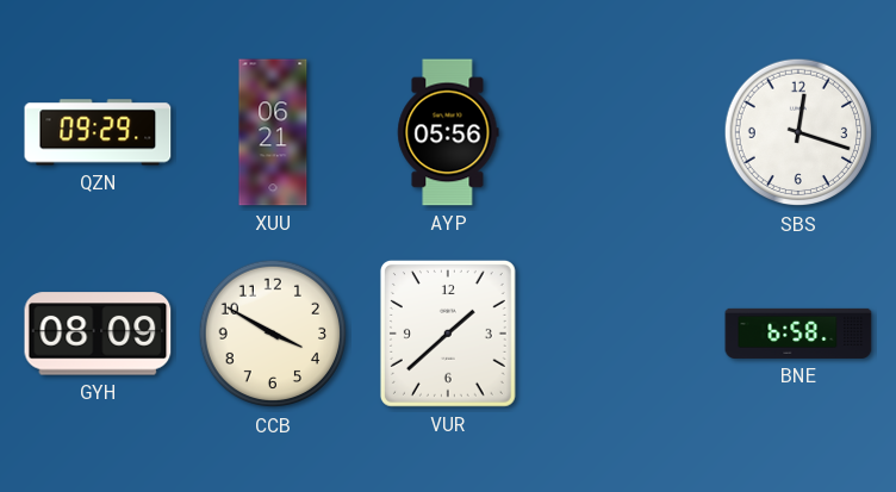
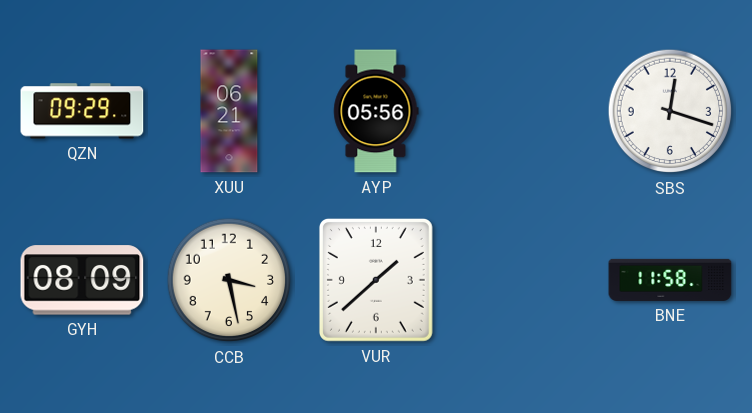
CCB: 3:50 -> 3:28 (229, 280)
BNE: 6:58 -> 11:58 (670, 280)
